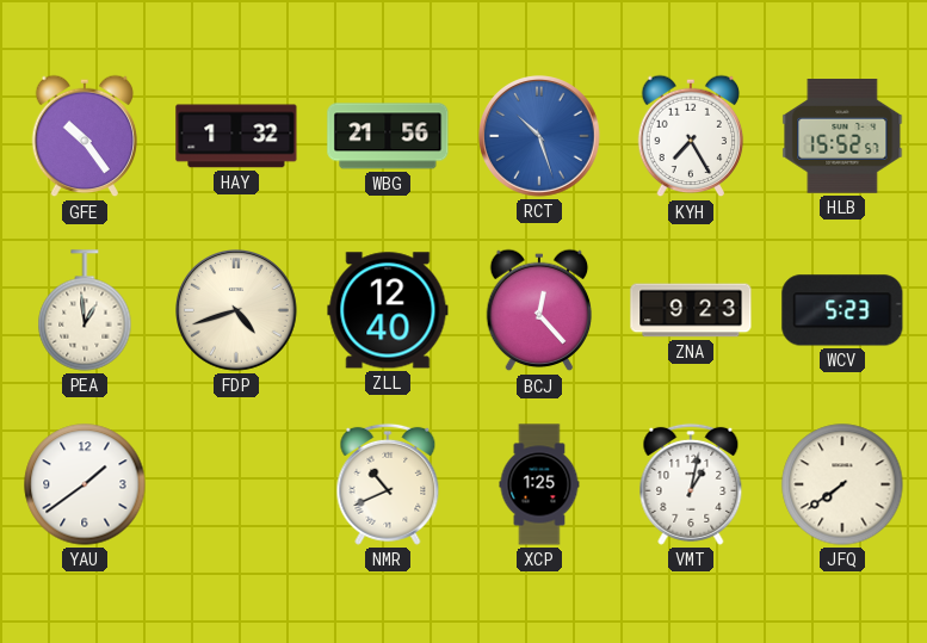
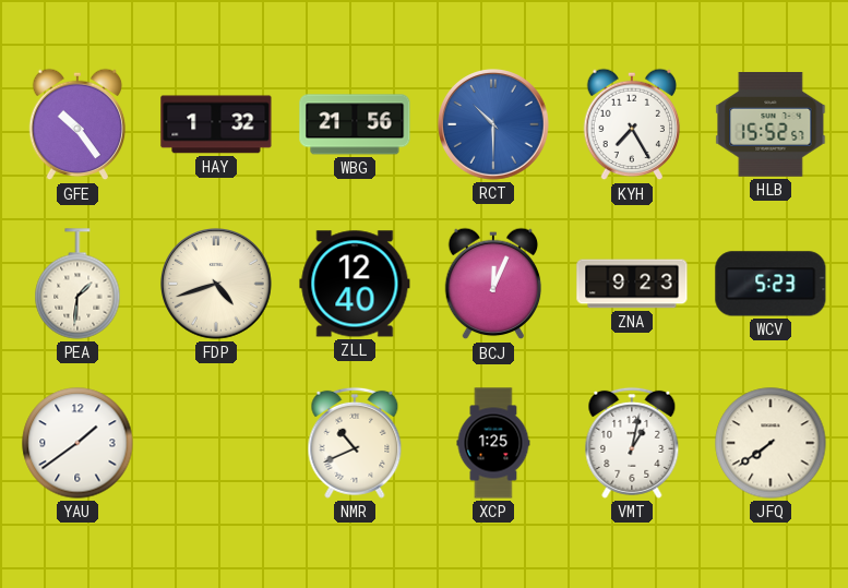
RCT: 10:27 -> 10:30 (494, 125)
PEA: 12:59 -> 1:31 (77, 284)
BCJ: 12:23 -> 12:04 (493, 284)
